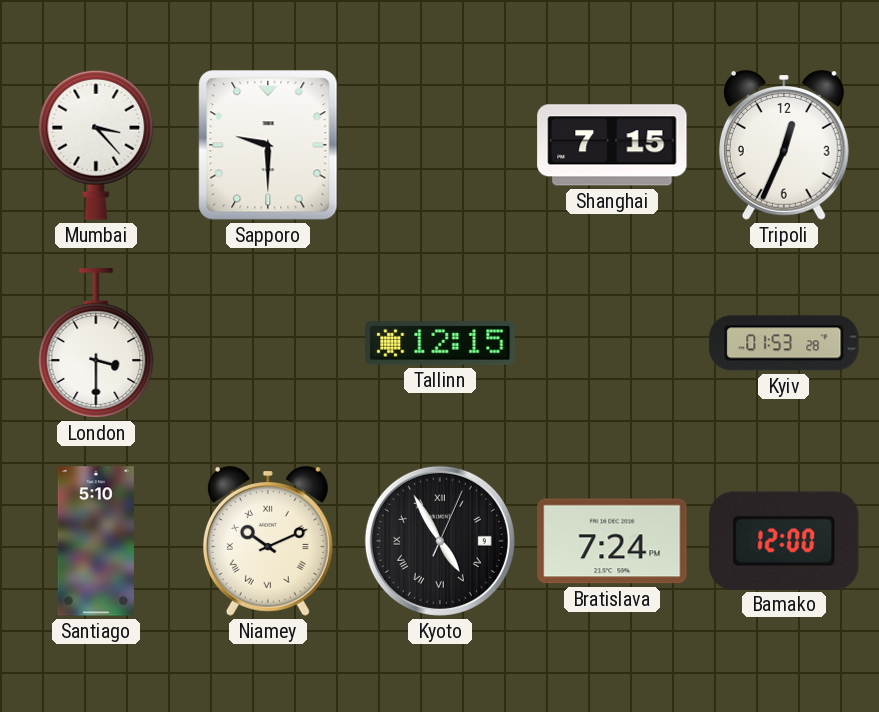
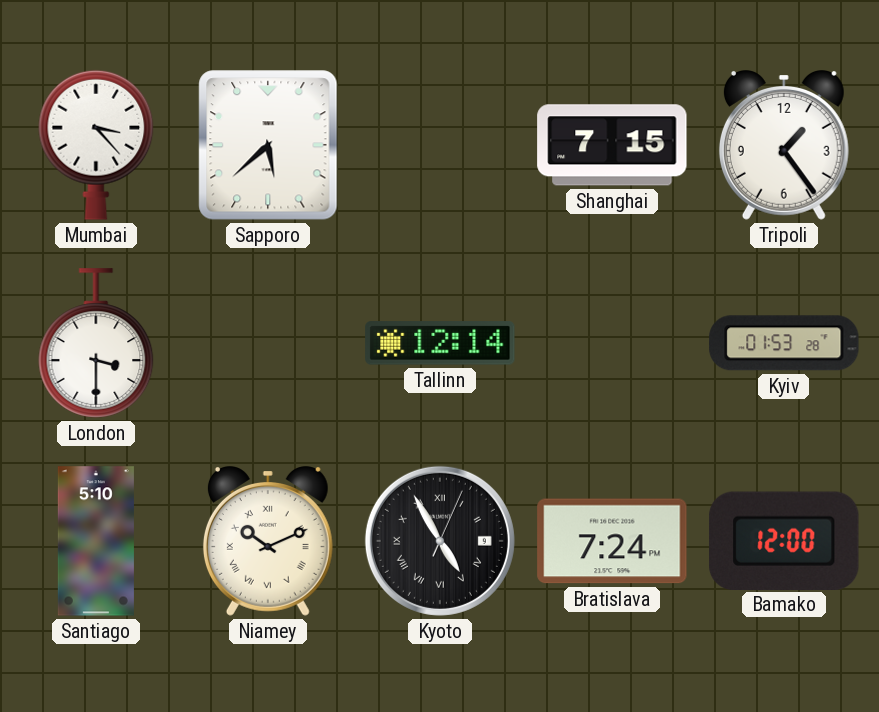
Sapporo: 9:30 -> 5:38 (268, 145)
Tripoli: 12:34 -> 1:24 (784, 145)
Tallinn: 12:15 -> 12:14 (440, 343)
